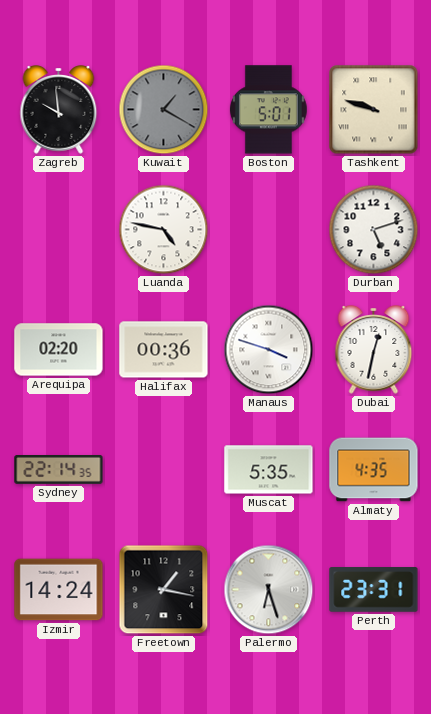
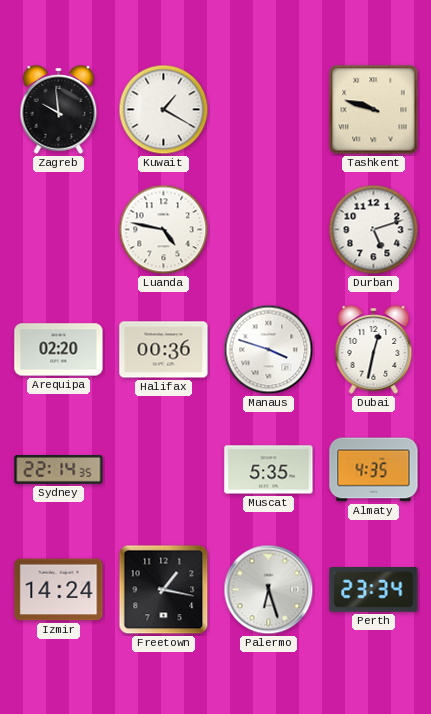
Kuwait dial: grey -> white (164, 110)
Boston: 5:01 -> none (268, 110)
Perth: 23:31 -> 23:34 (374, 590)
